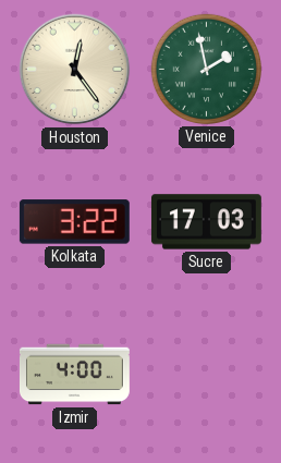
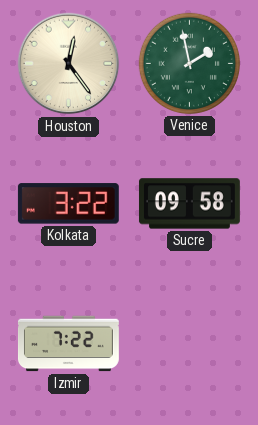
Sucre: 17:03 -> 09:58 (189, 204)
Izmir: 4:00 -> 7:22 (68, 344)
